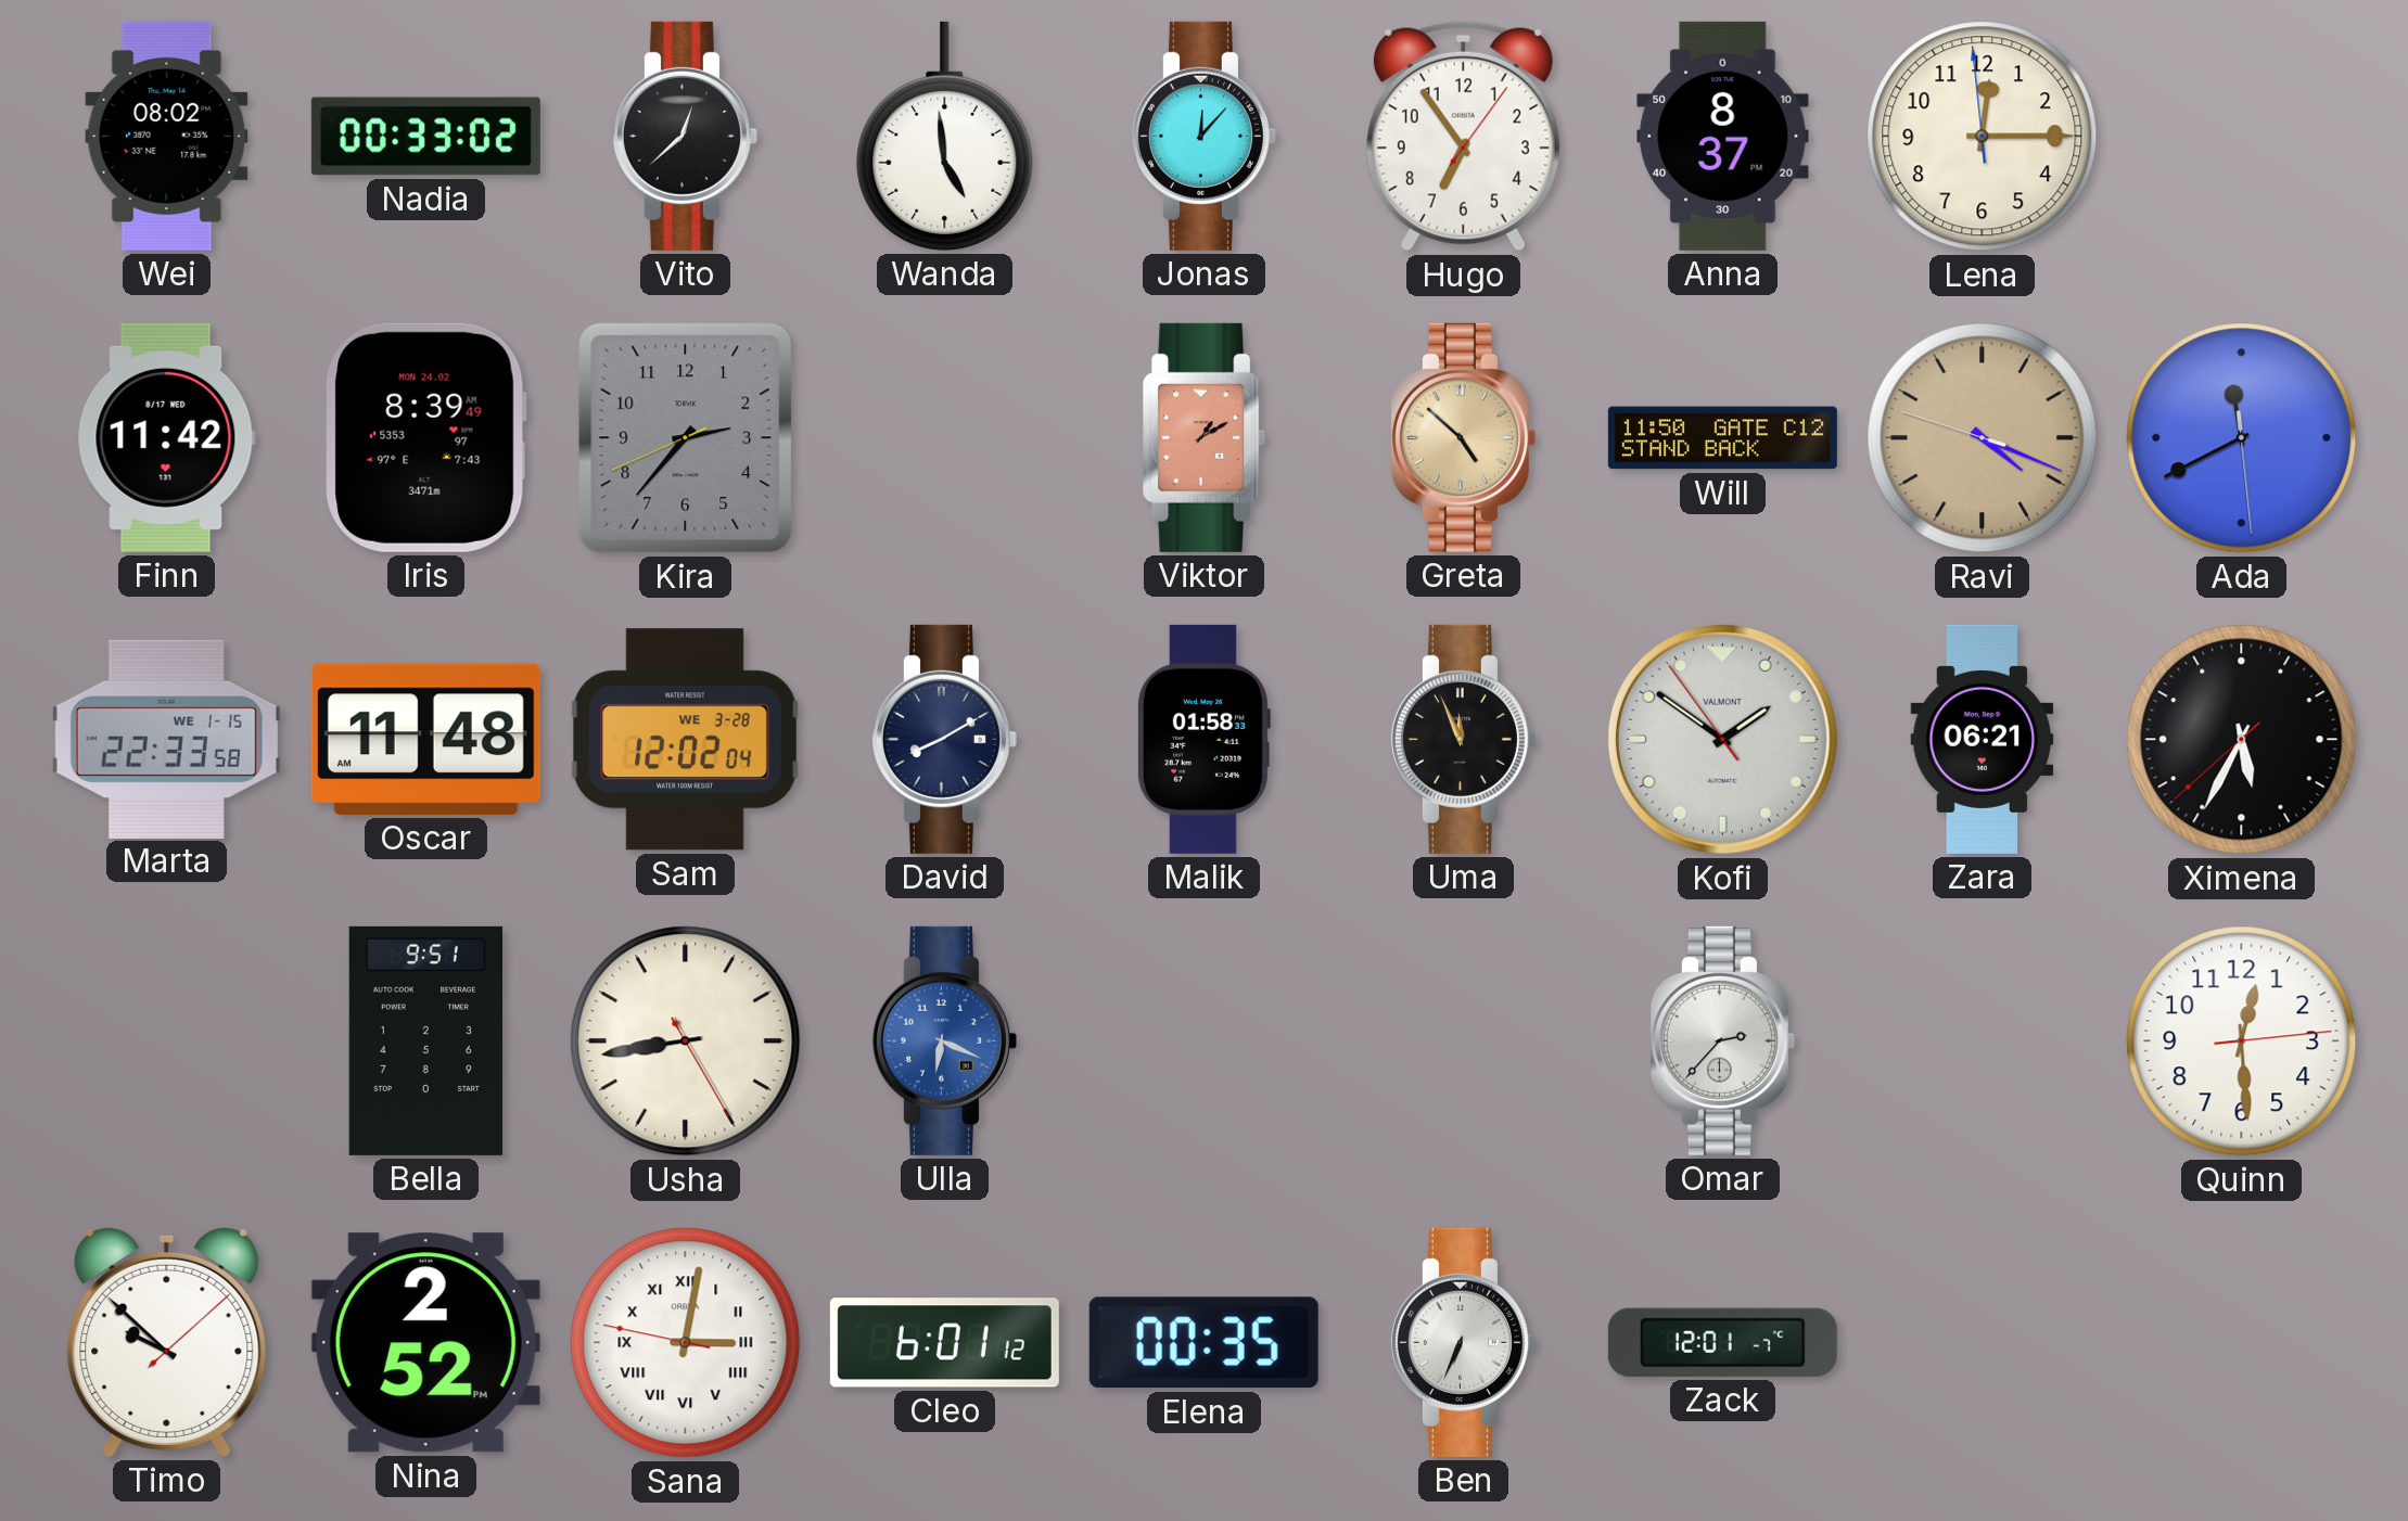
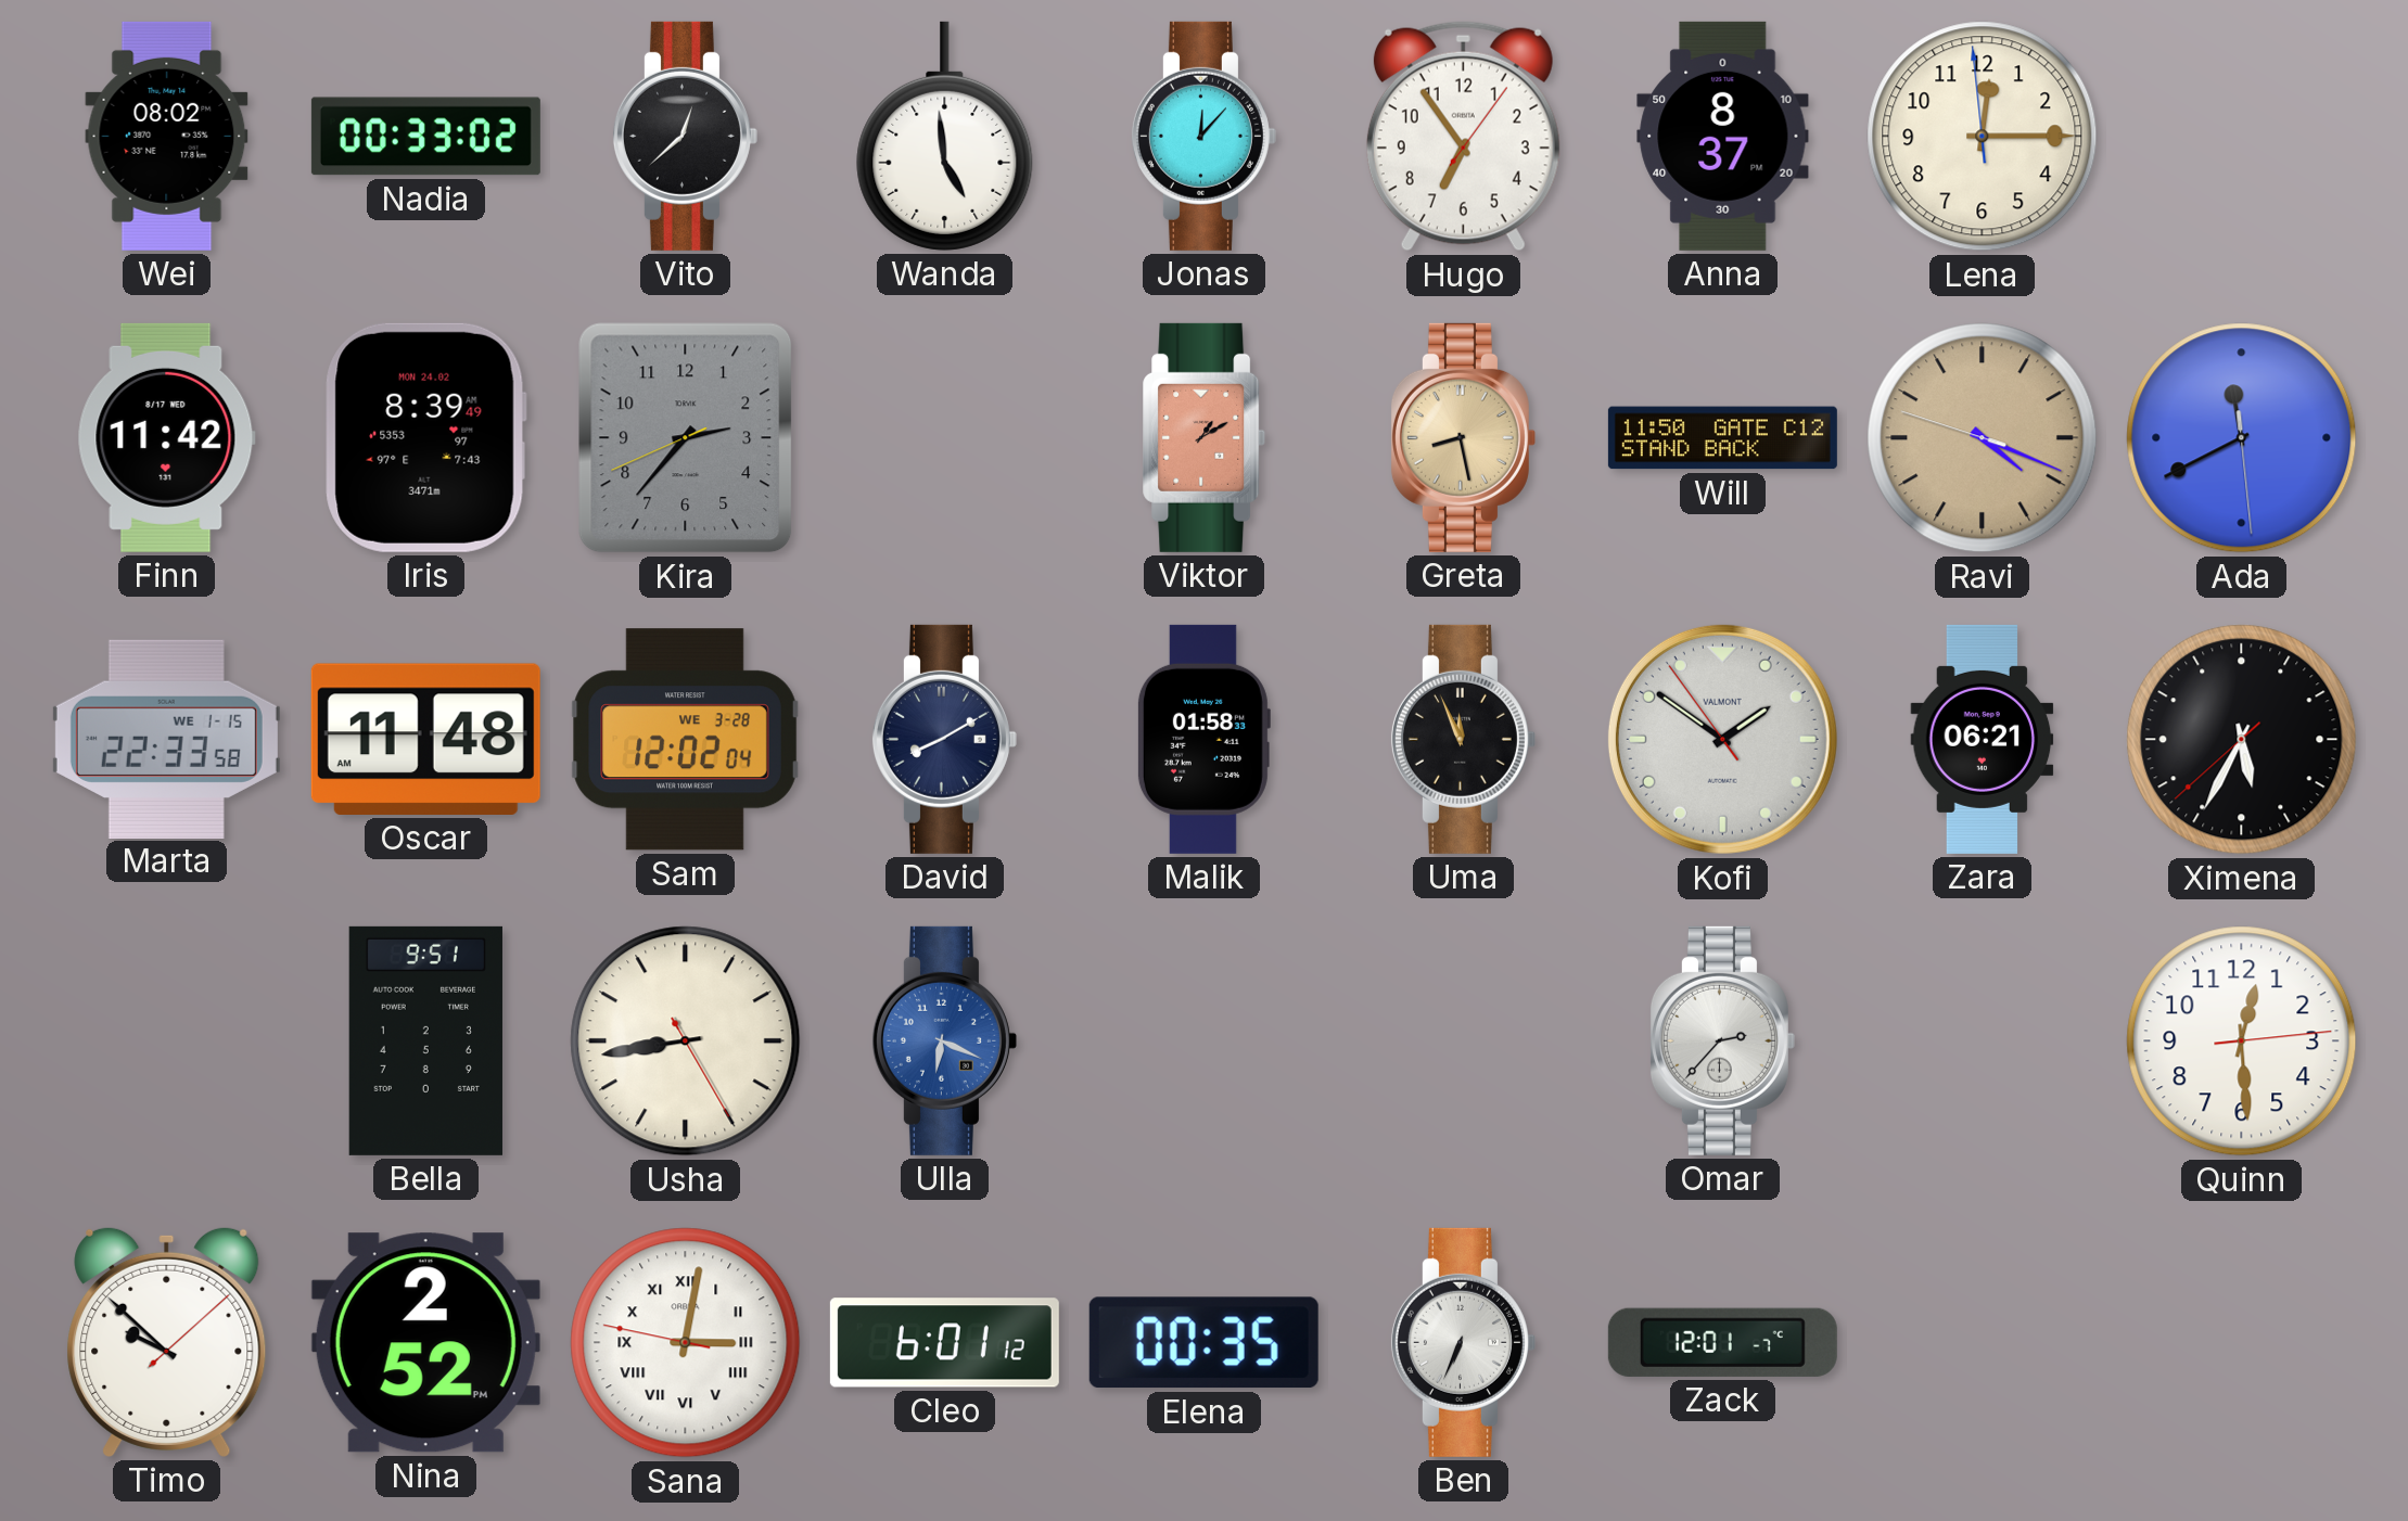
Greta: 4:52 -> 8:28 (1463, 437)
